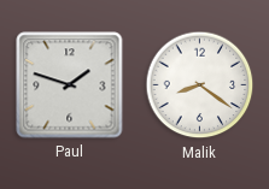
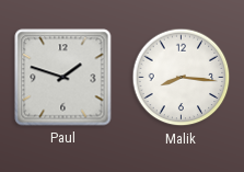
Malik: 8:21 -> 8:16 (182, 78)
